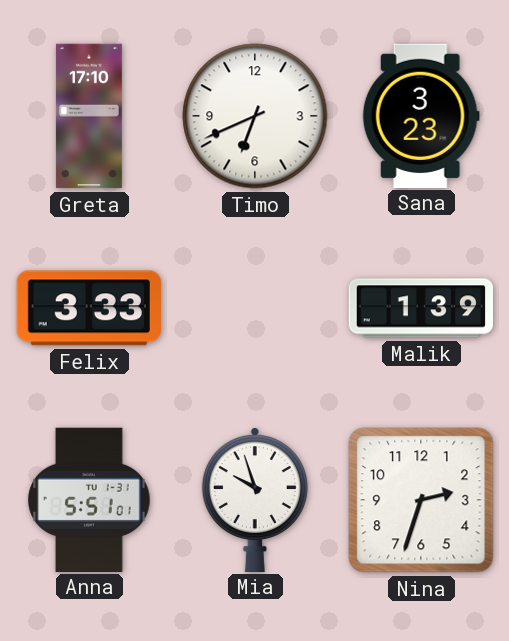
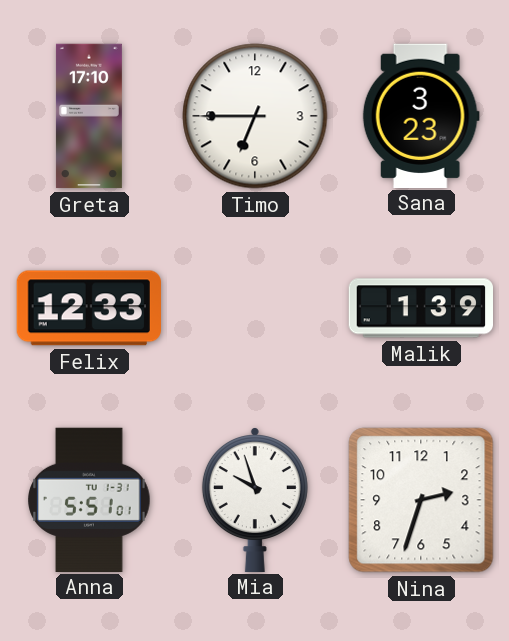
Timo: 6:41 -> 6:45 (255, 116)
Felix: 3:33 -> 12:33 (89, 308)
